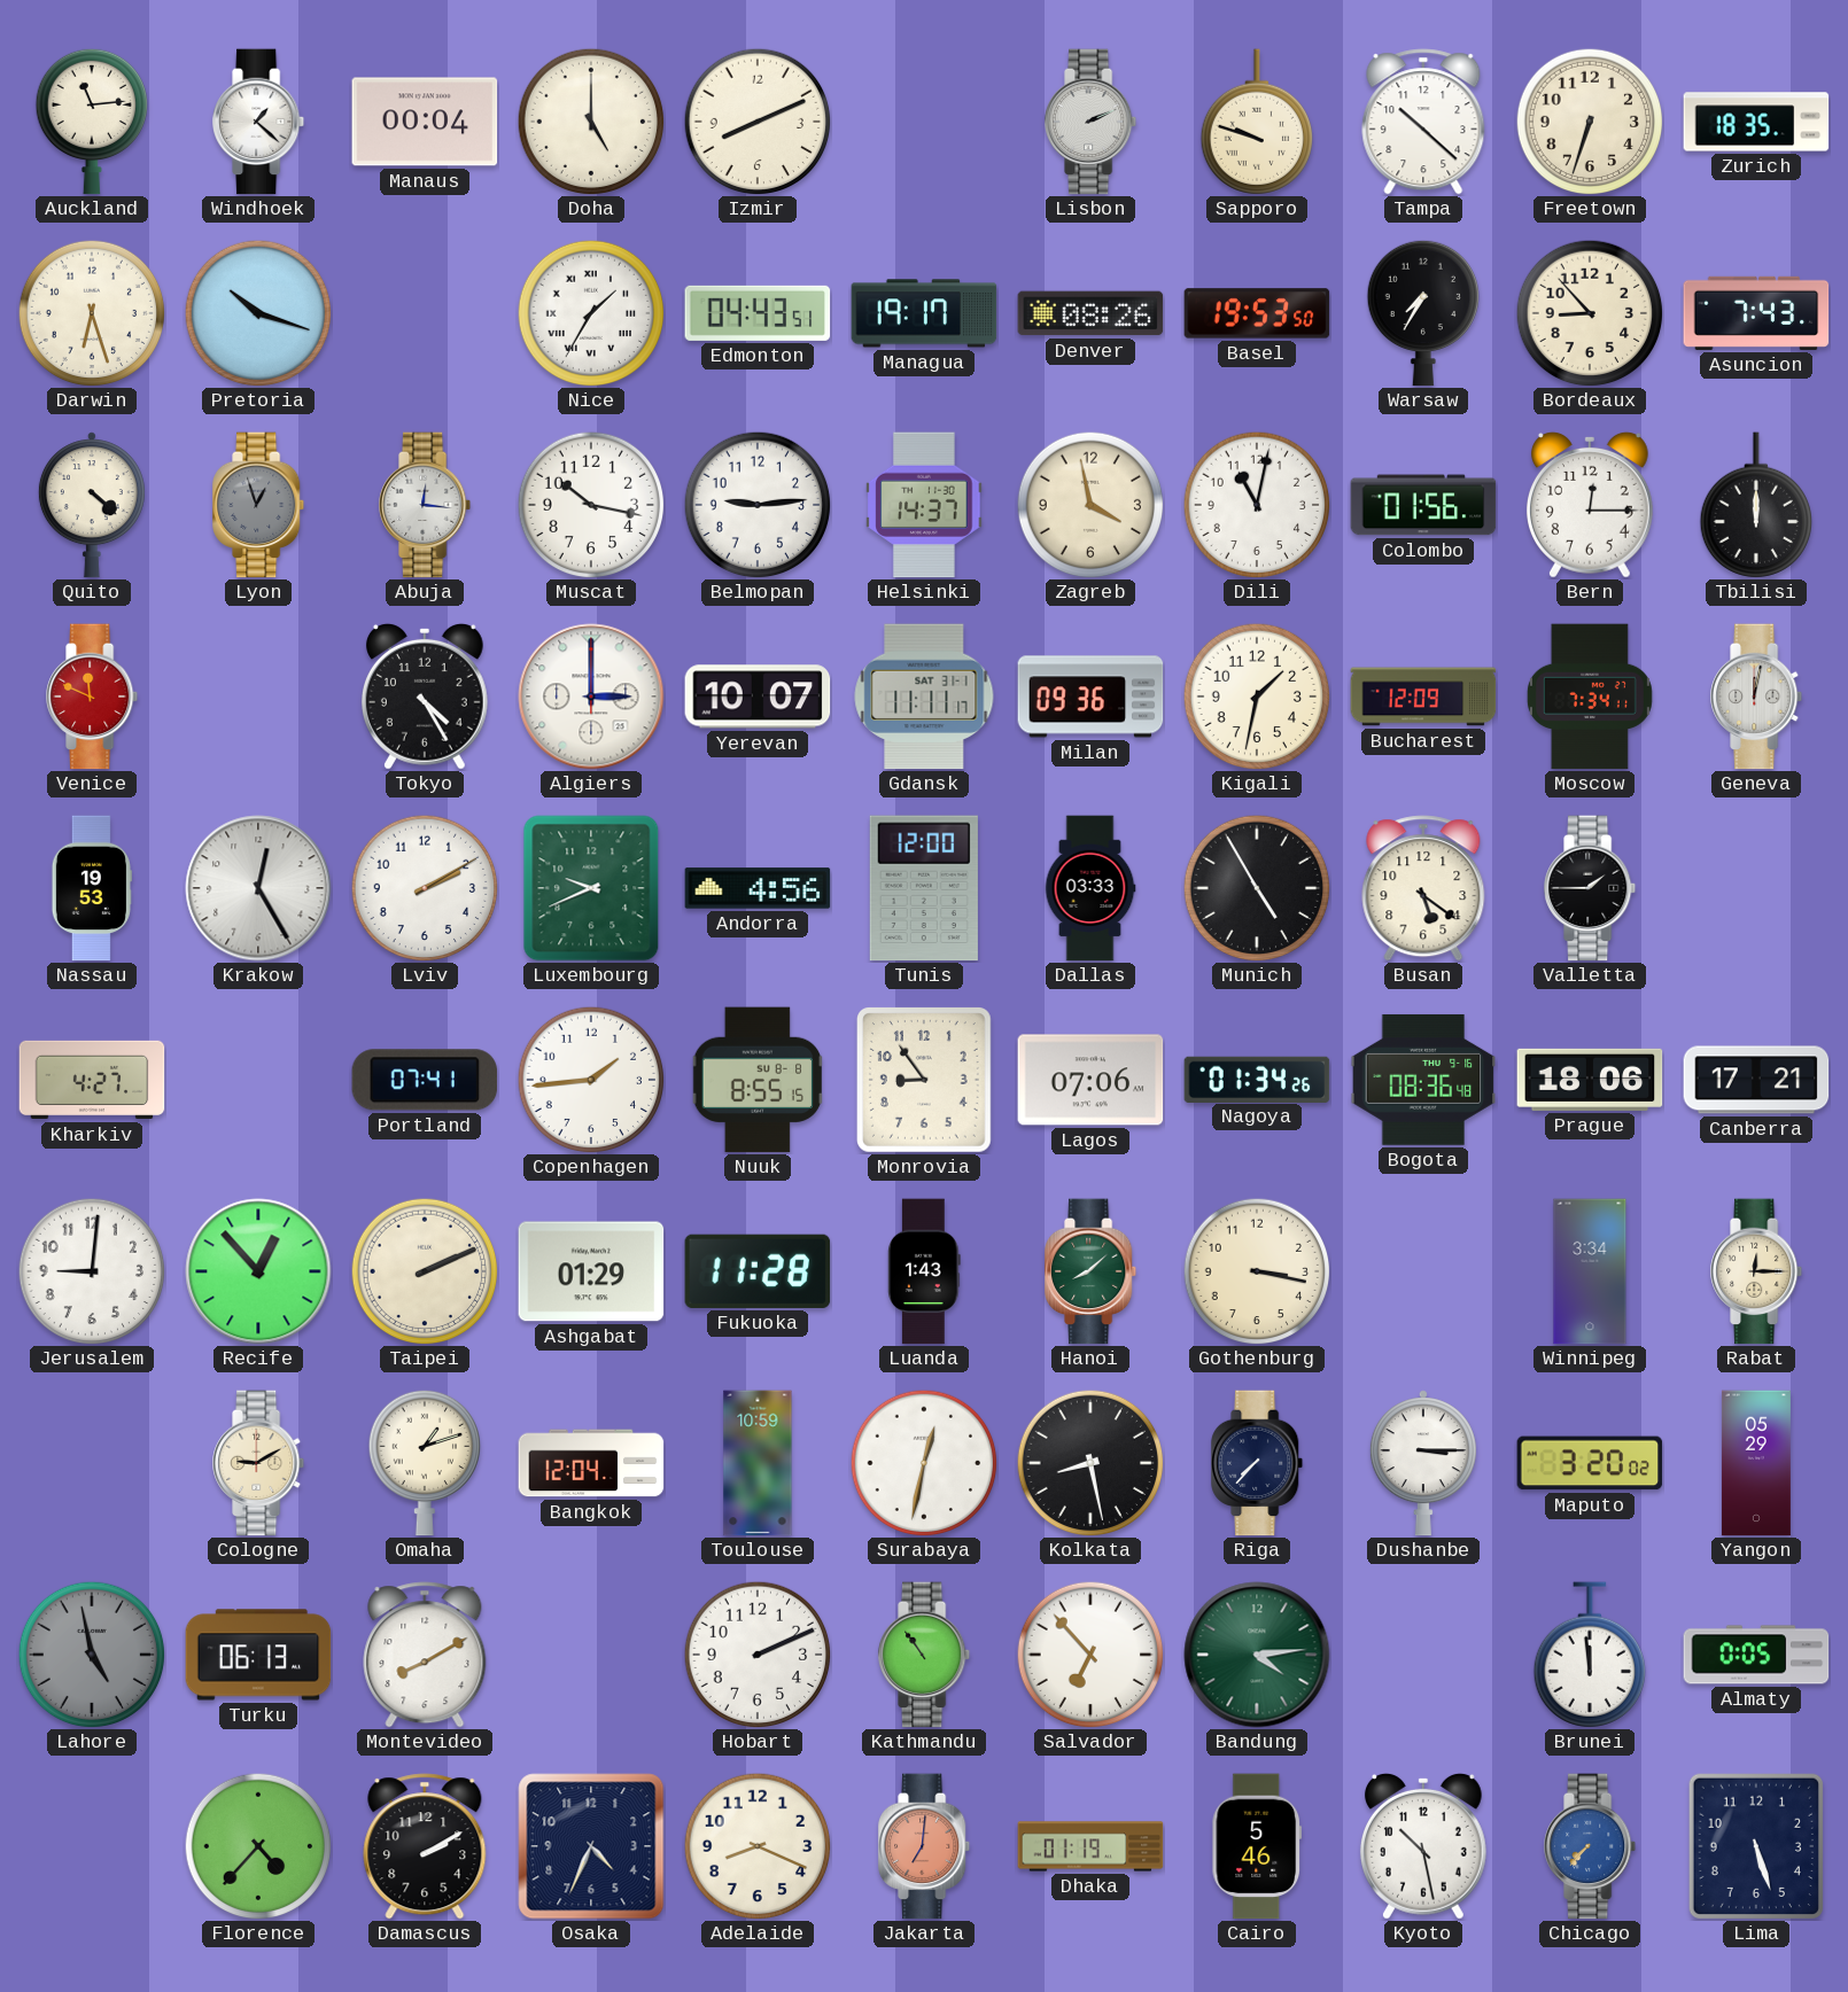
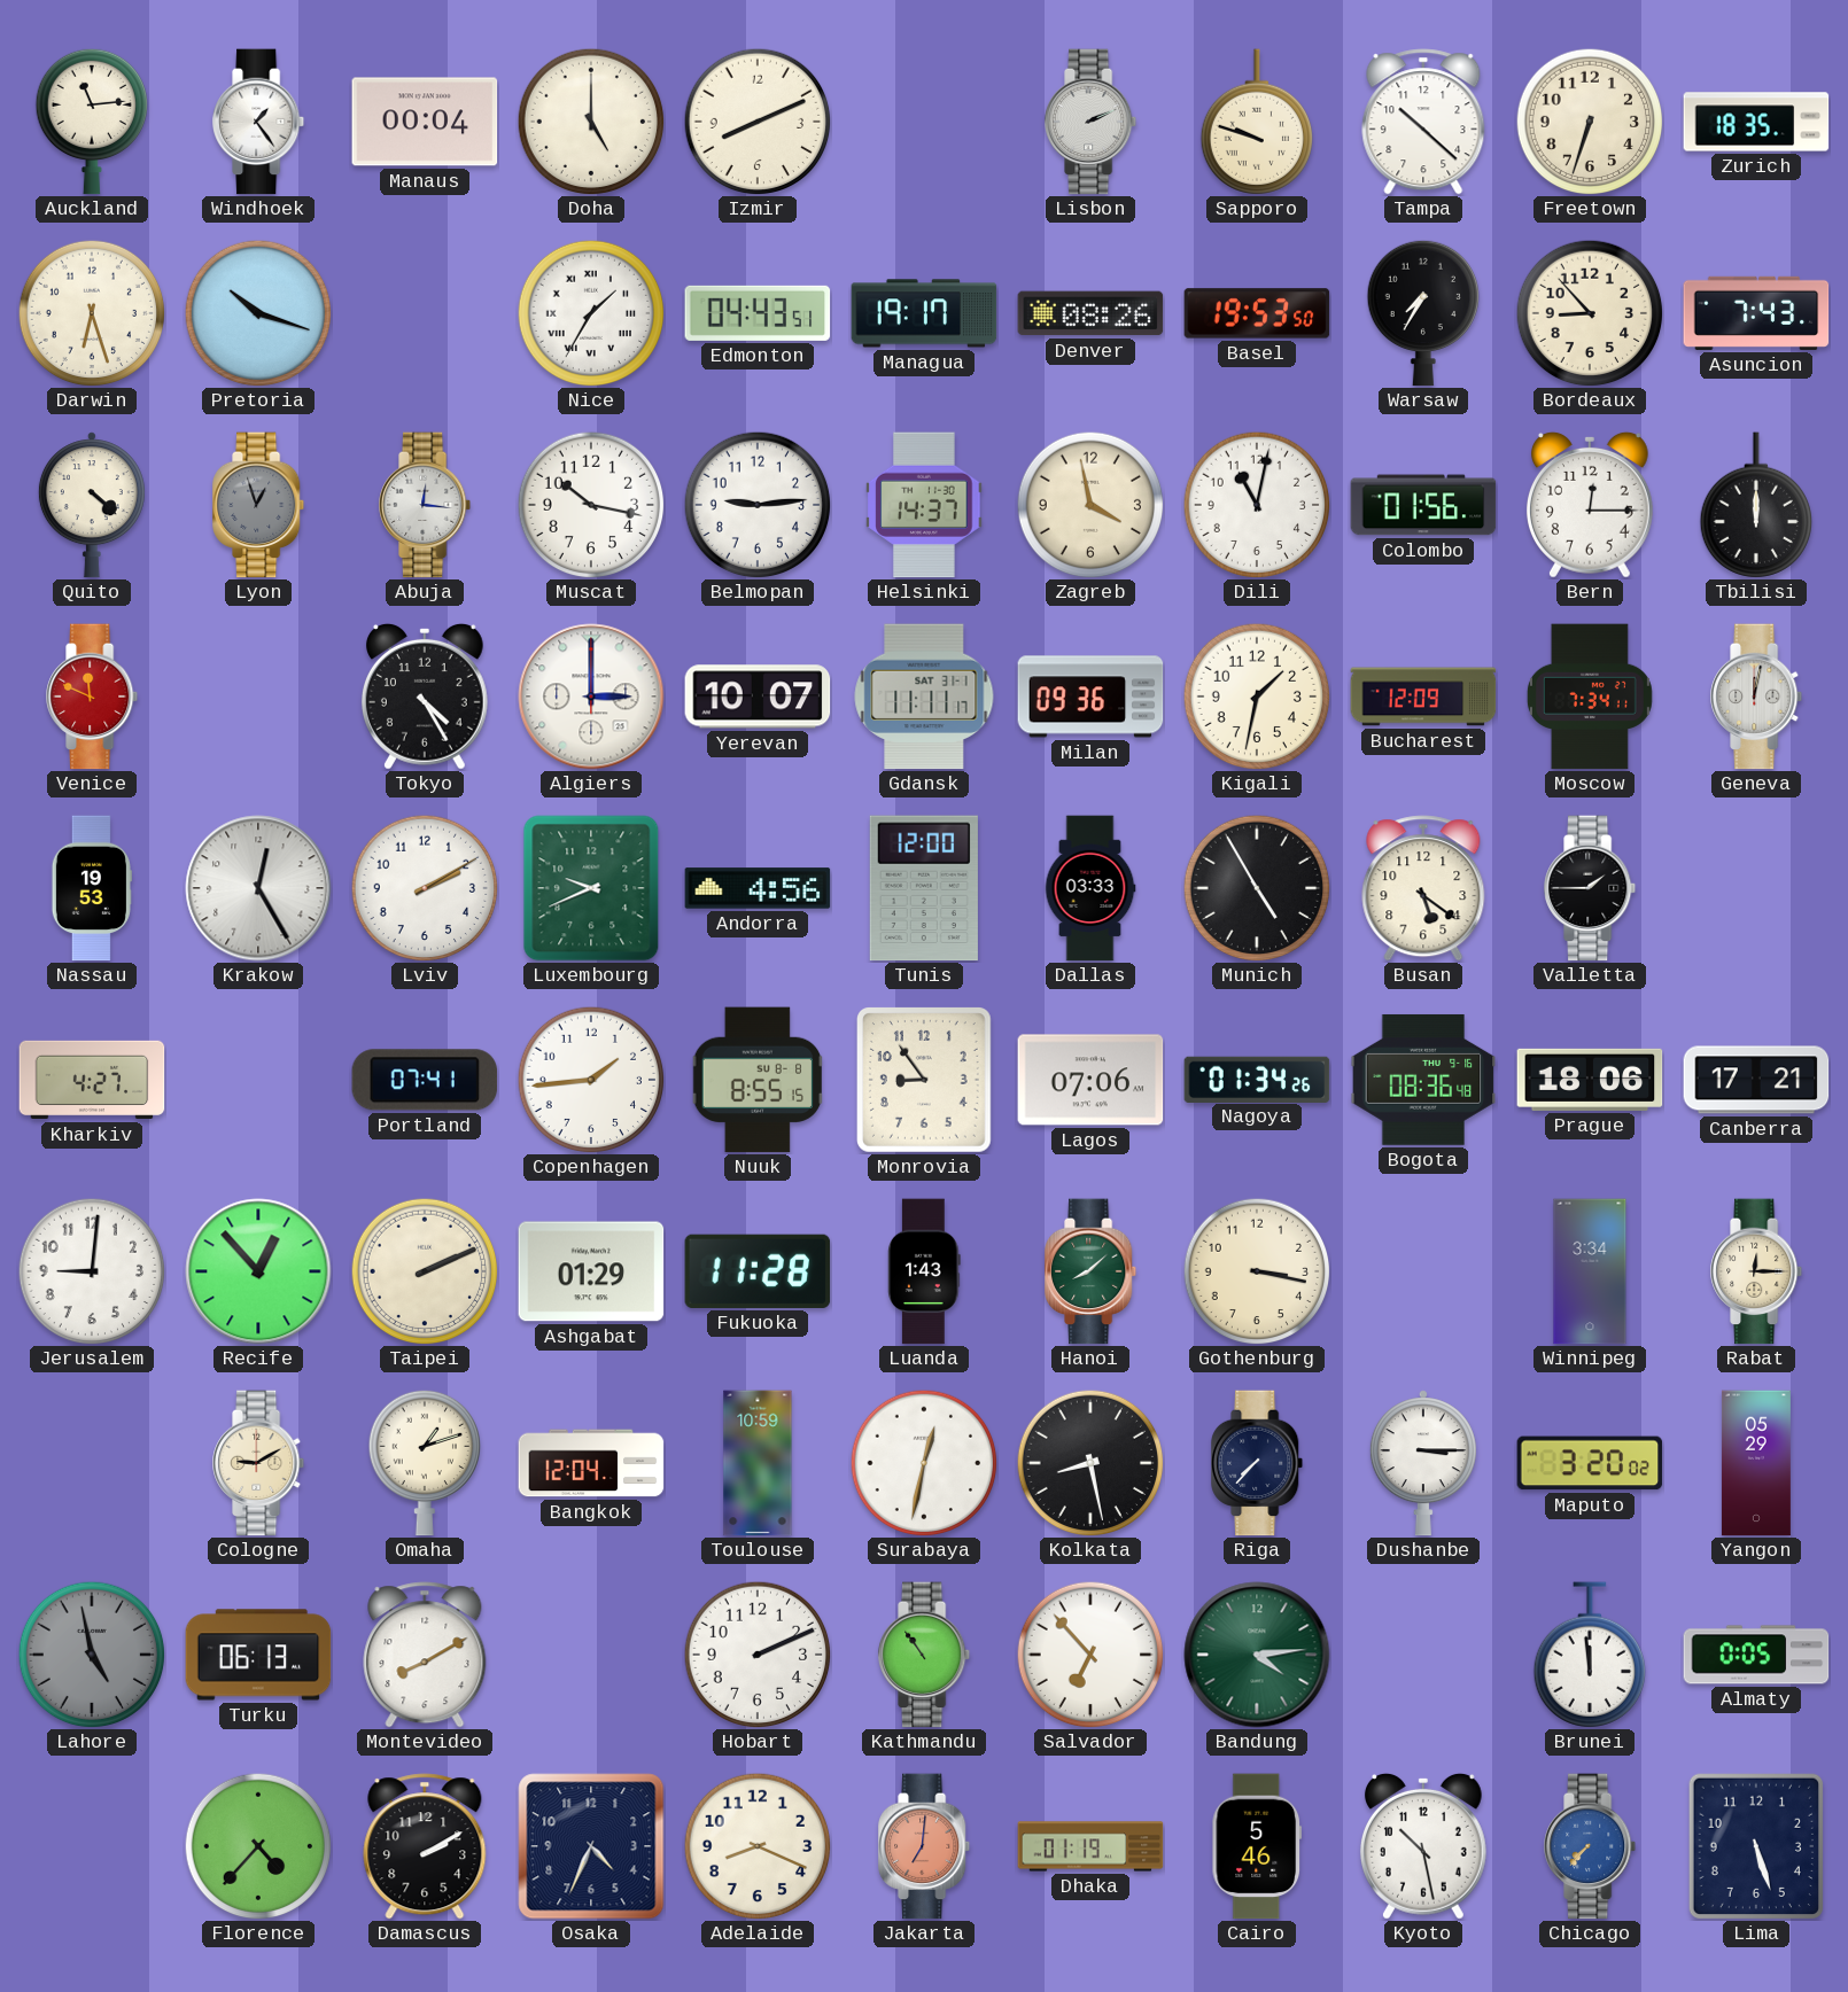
Windhoek: 1:22 -> 1:24 (259, 122)
